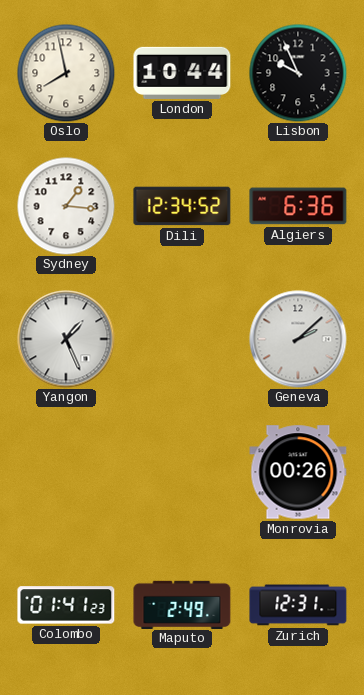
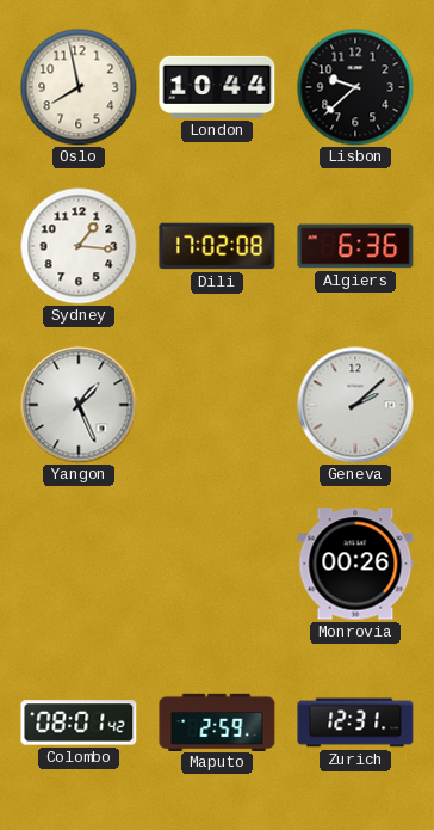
Lisbon: 9:56 -> 9:38 (355, 87)
Dili: 12:34 -> 17:02 (217, 246)
Colombo: 01:41 -> 08:01 (79, 723)
Maputo: 2:49 -> 2:59 (217, 721)
